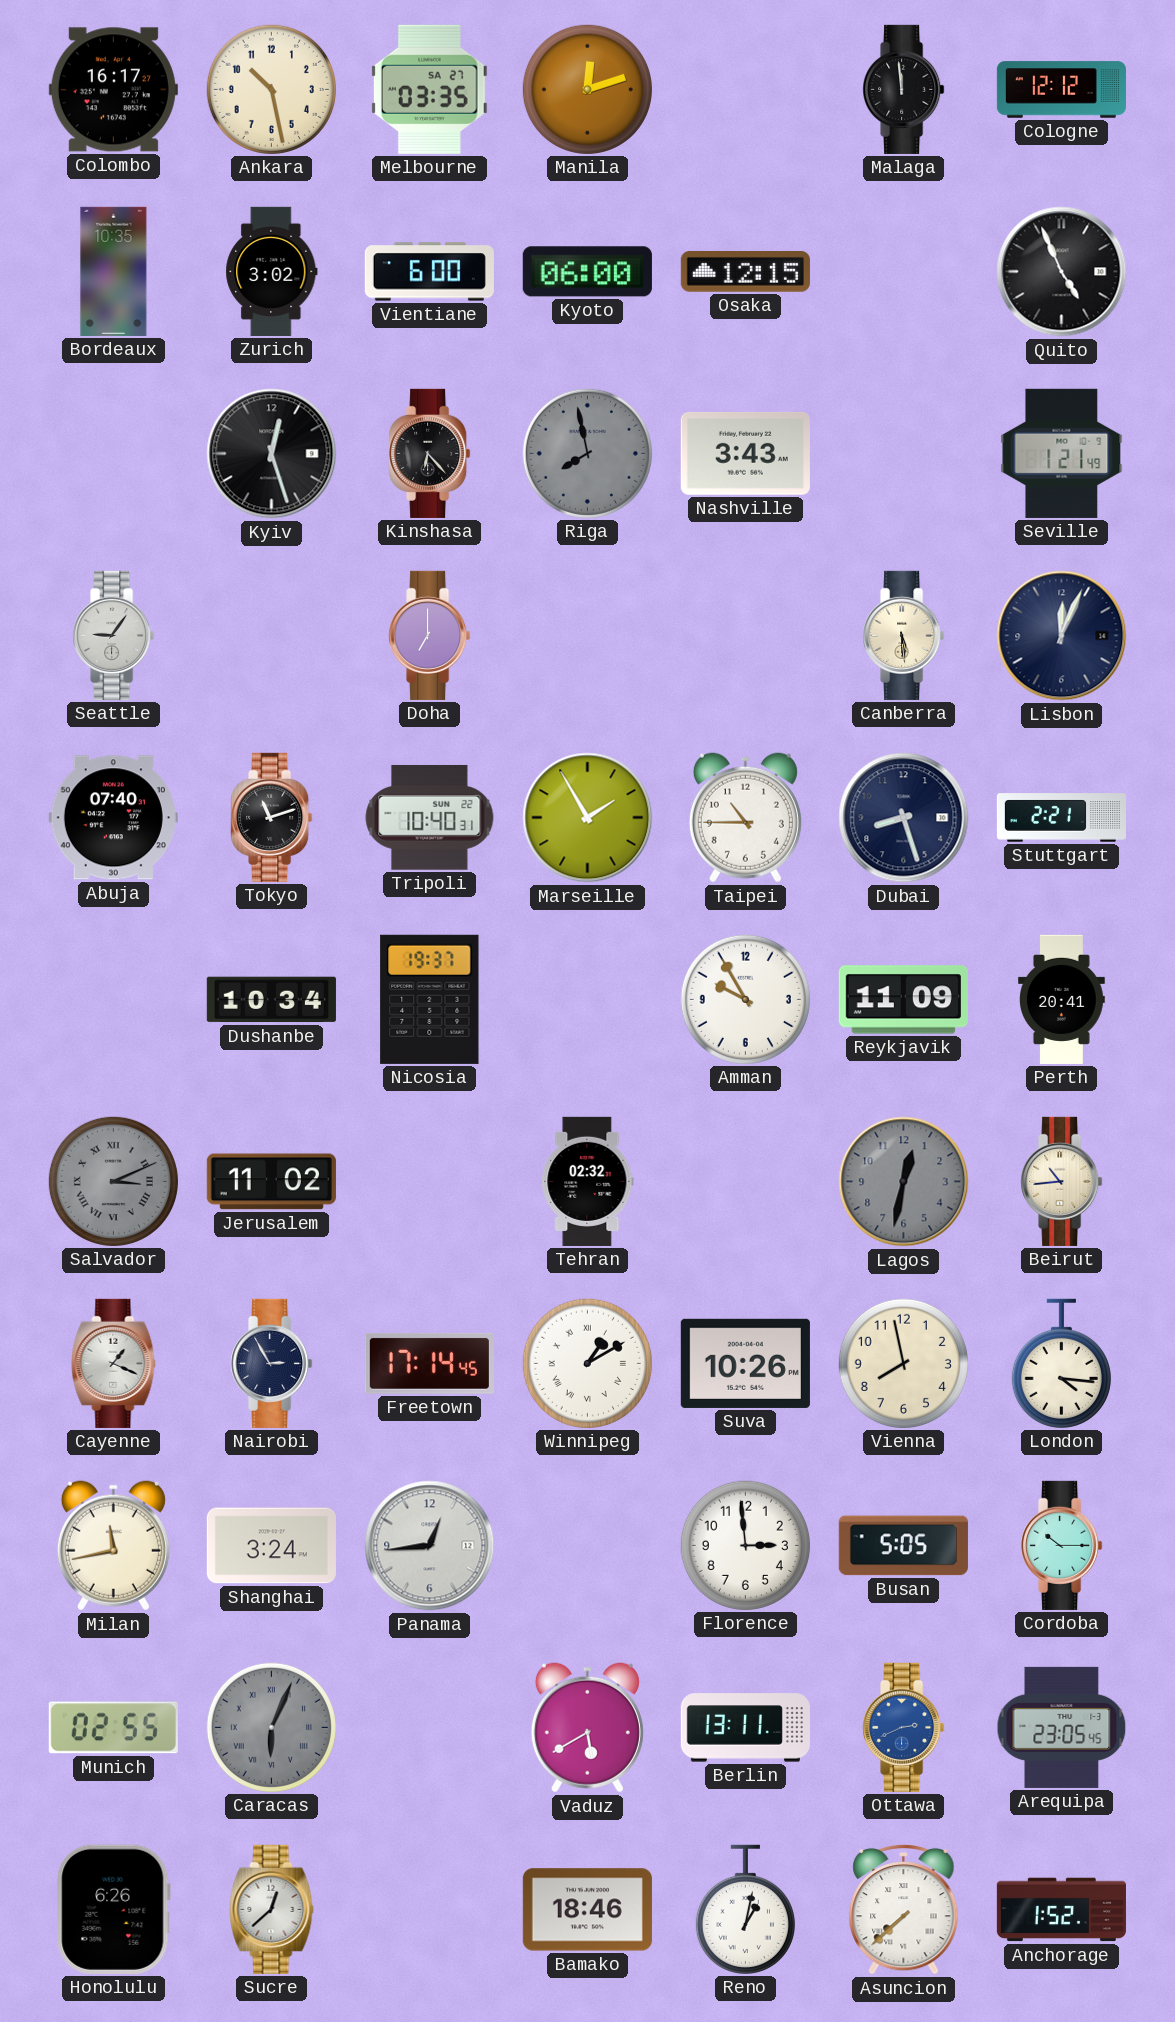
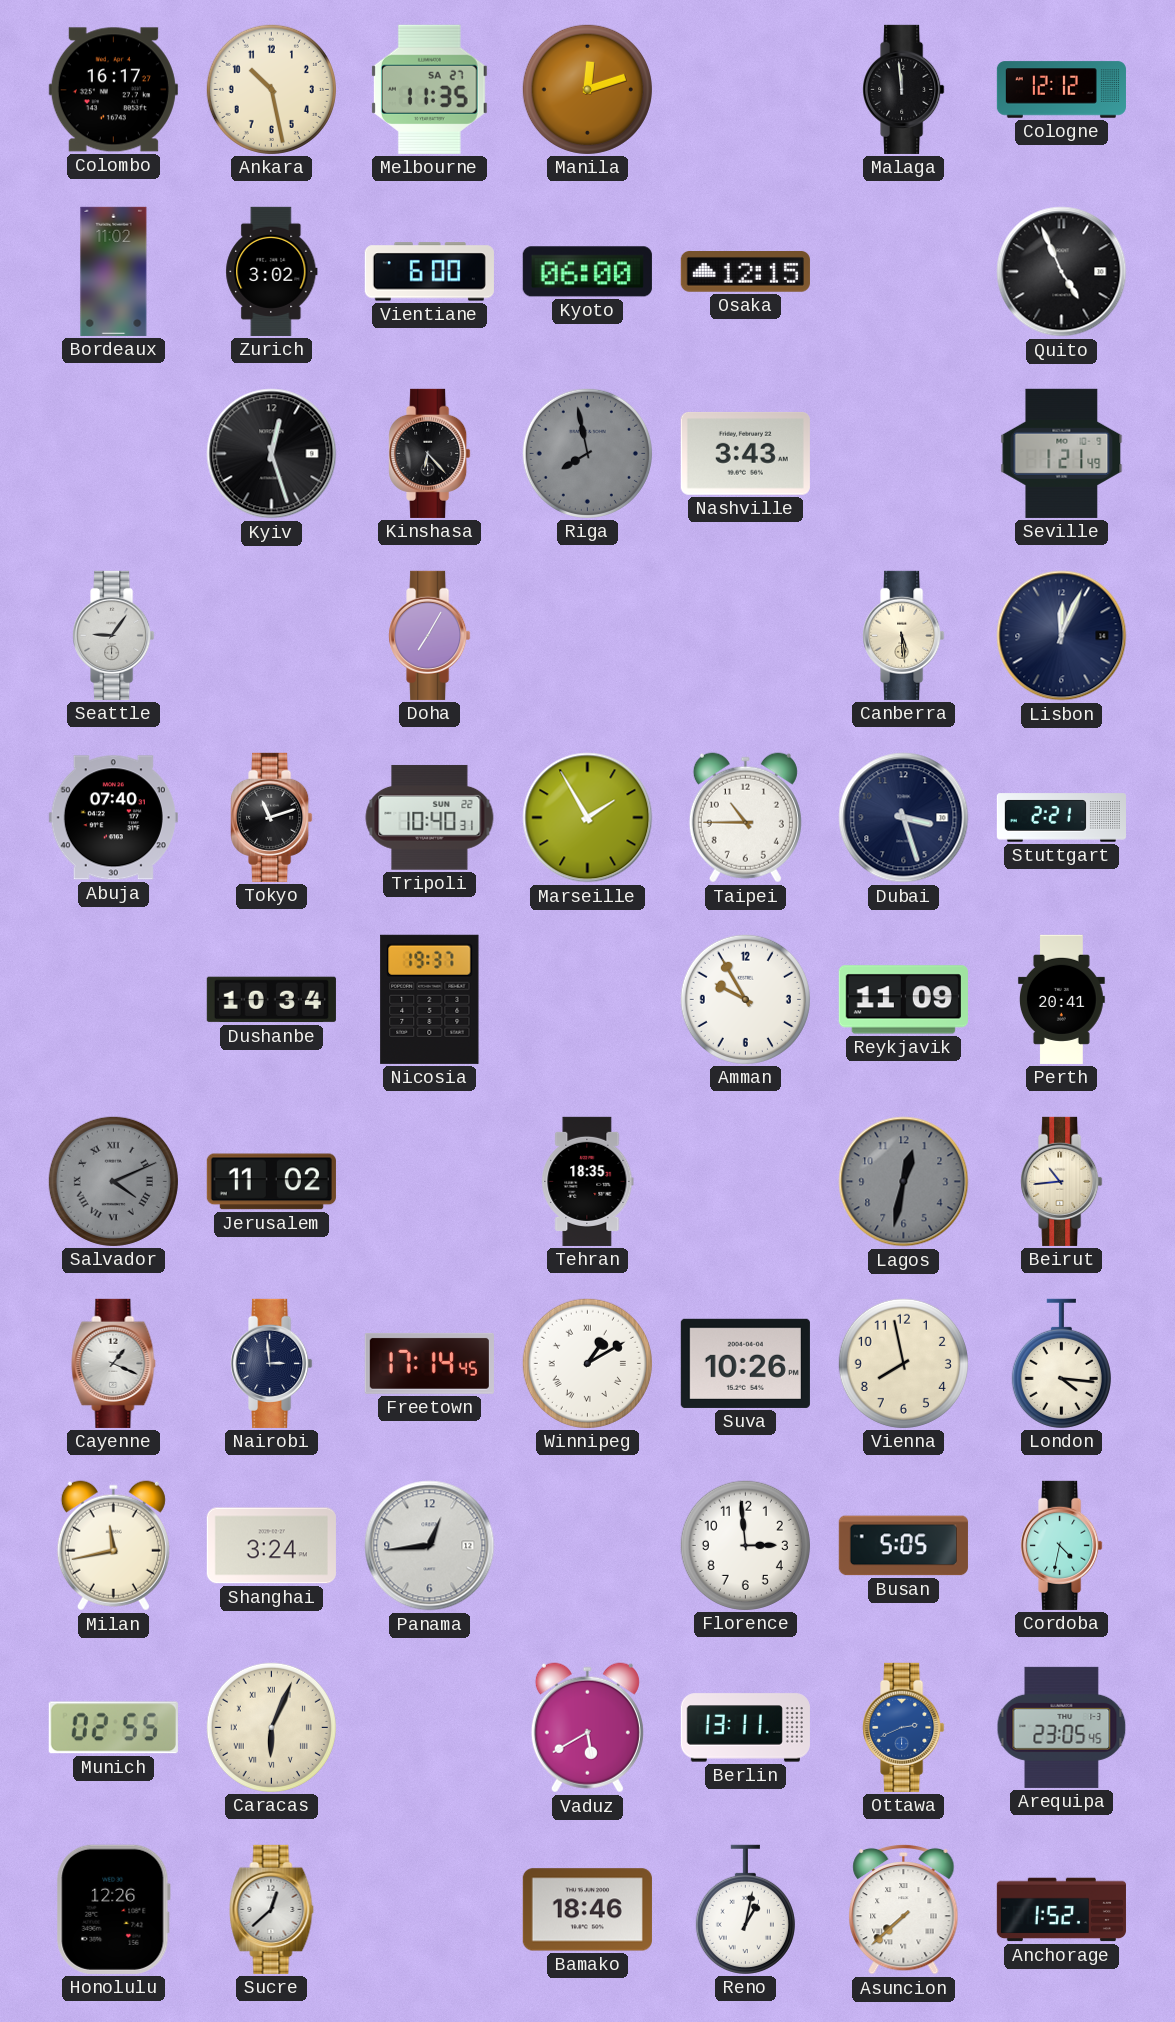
Melbourne: 03:35 -> 11:35 (429, 89)
Bordeaux: 10:35 -> 11:02 (114, 271)
Doha: 7:00 -> 7:05 (430, 635)
Dubai: 8:27 -> 3:27 (904, 818)
Salvador: 3:11 -> 4:11 (113, 1181)
Tehran: 02:32 -> 18:35 (588, 1181)
Nairobi: 2:55 -> 2:59 (272, 1363)
Cordoba: 10:15 -> 4:32 (1062, 1545)
Caracas dial: grey -> cream (271, 1727)
Honolulu: 6:26 -> 12:26 (113, 1909)
